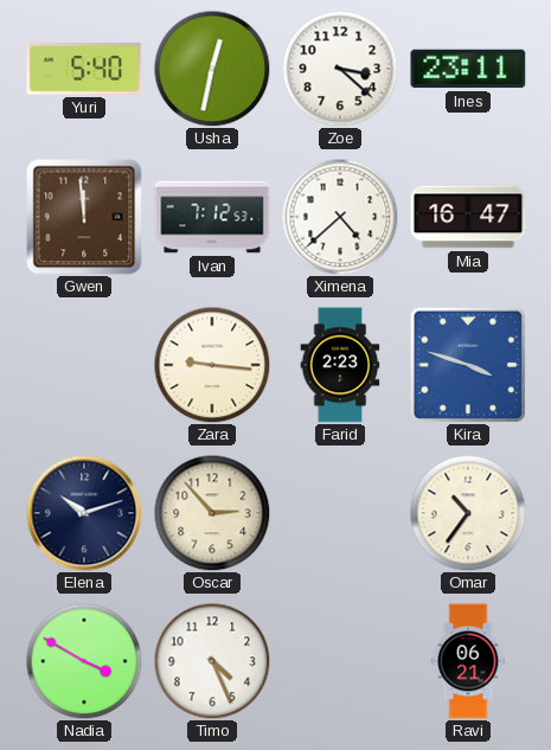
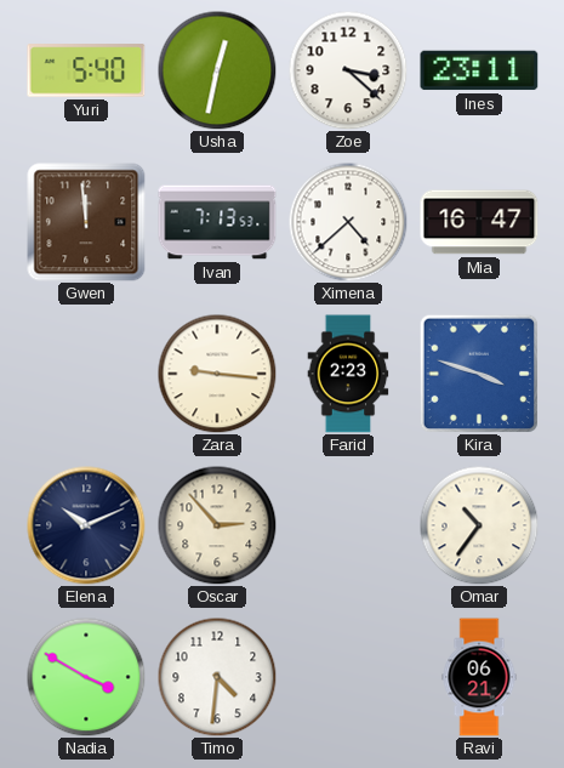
Ivan: 7:12 -> 7:13 (217, 222)
Elena: 10:12 -> 10:11 (86, 525)
Timo: 4:26 -> 4:31 (217, 677)
